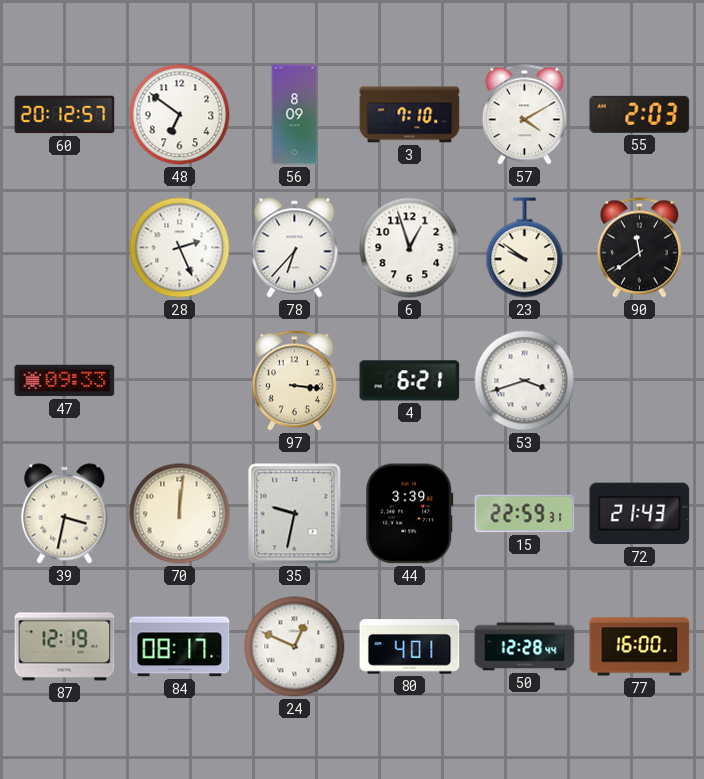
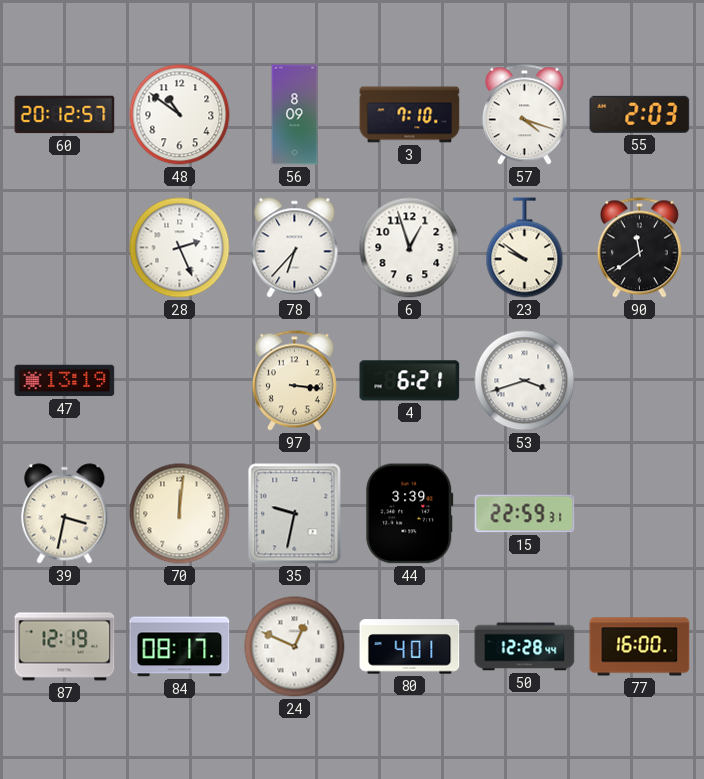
48: 6:51 -> 10:51 (180, 115)
57: 4:10 -> 4:18 (524, 115)
47: 09:33 -> 13:19 (65, 381)
72: 21:43 -> none (640, 514)
